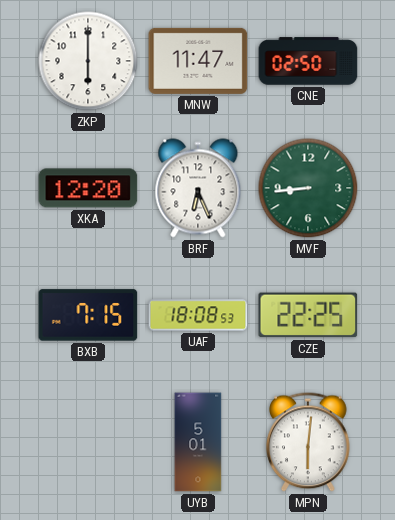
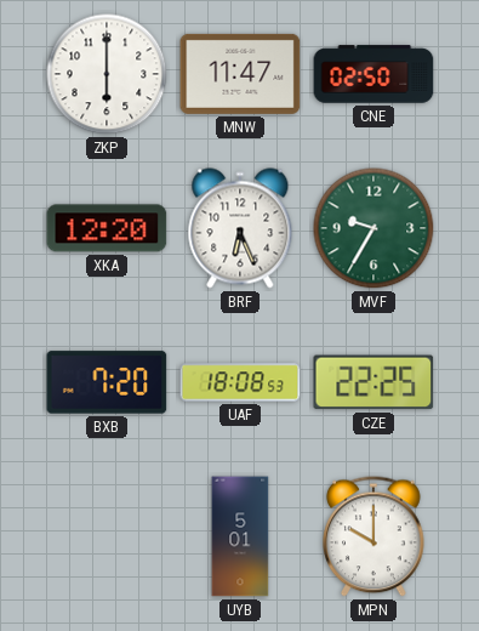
MVF: 8:44 -> 9:35 (373, 228)
BXB: 7:15 -> 7:20 (107, 382)
MPN: 6:01 -> 10:00 (373, 536)
